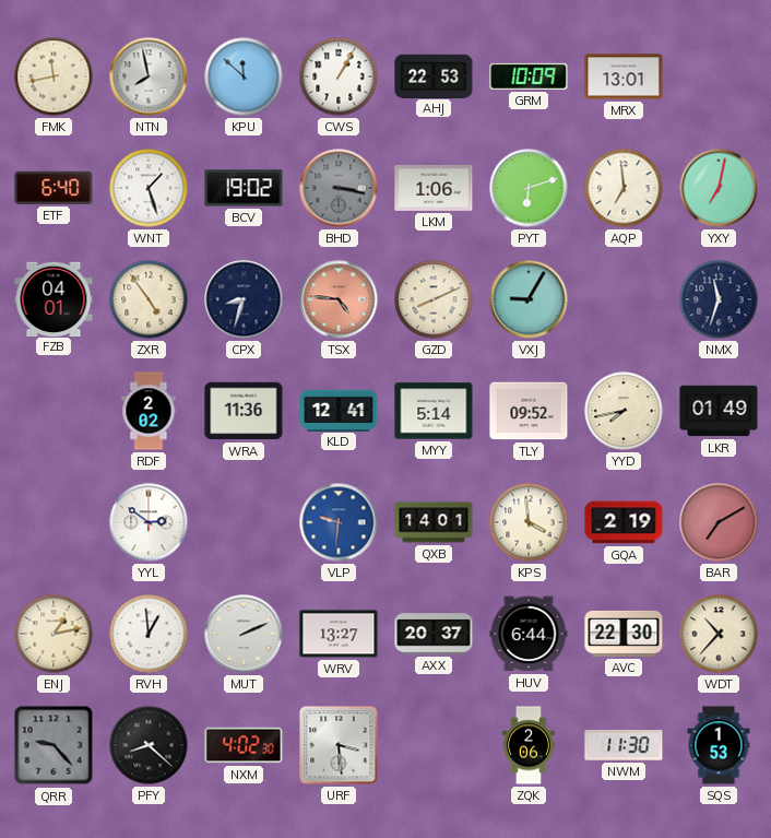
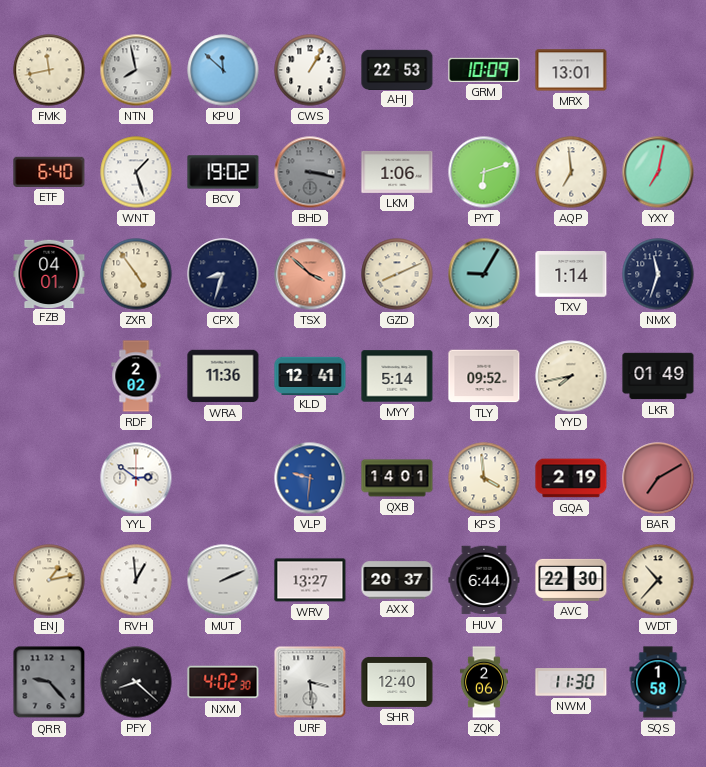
TSX: 4:46 -> 3:52 (310, 274)
TXV: none -> 1:14 (571, 274)
SHR: none -> 12:40 (397, 682)
SQS: 1:53 -> 1:58 (658, 682)
